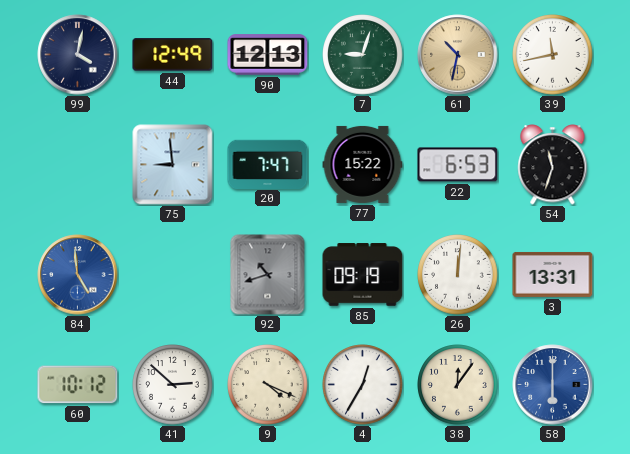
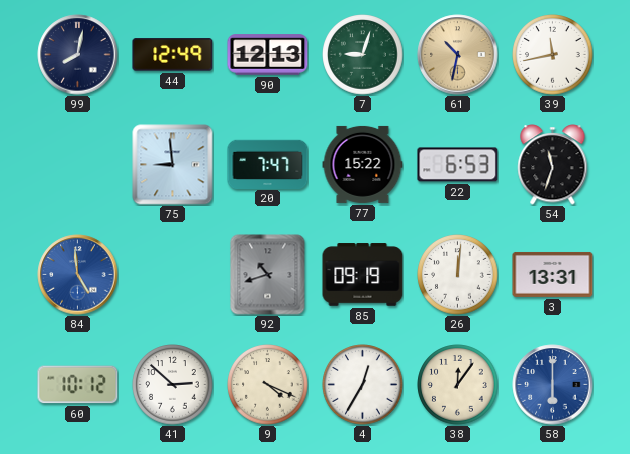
99: 4:02 -> 8:02 (78, 55)
